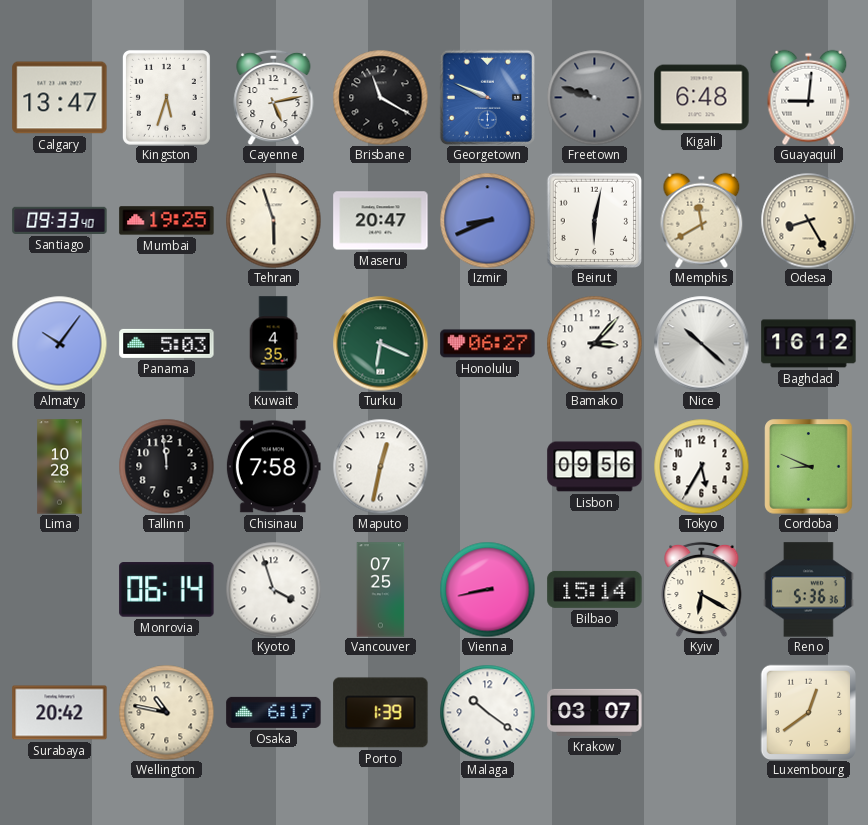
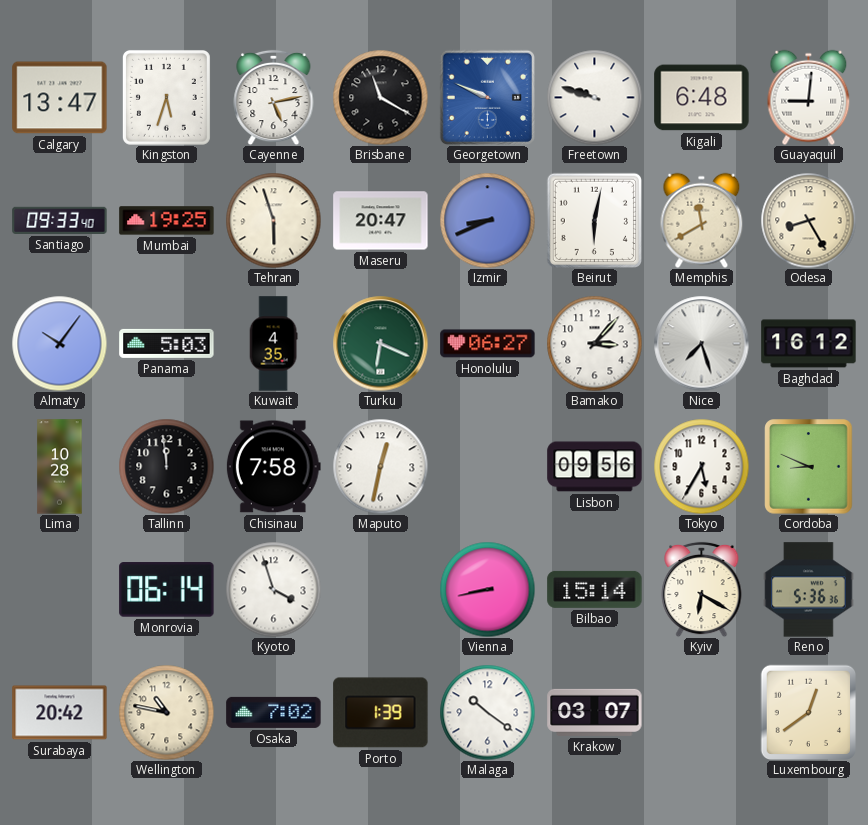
Freetown dial: grey -> white (594, 97)
Nice: 10:22 -> 7:27 (701, 343)
Vancouver: 07:25 -> none (381, 590)
Osaka: 6:17 -> 7:02 (274, 712)
